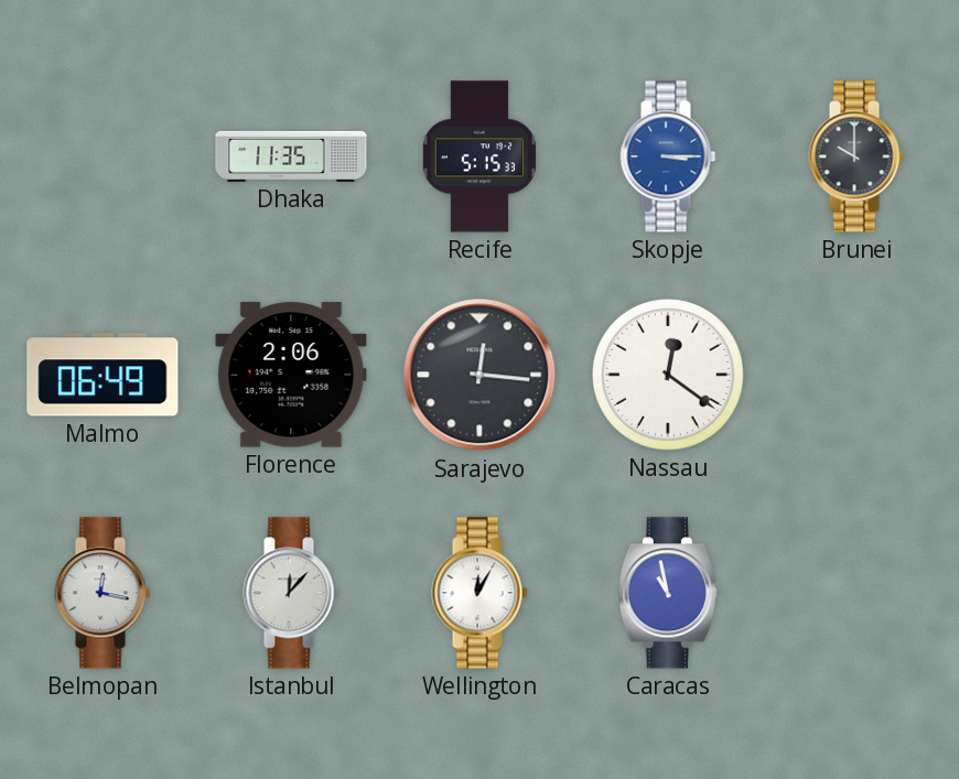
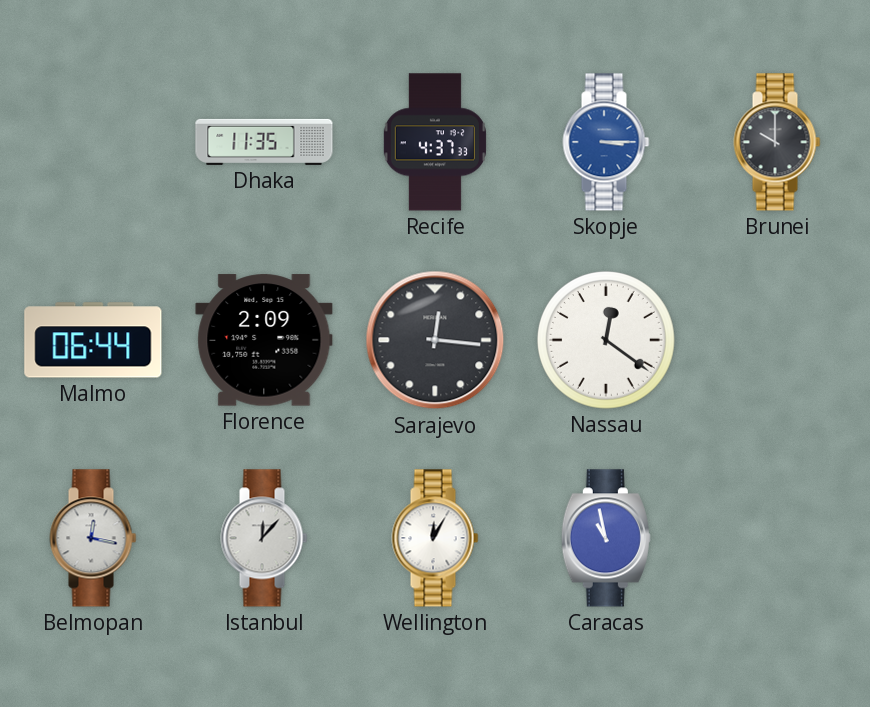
Recife: 5:15 -> 4:37 (435, 142)
Malmo: 06:49 -> 06:44 (93, 340)
Florence: 2:06 -> 2:09 (264, 340)
